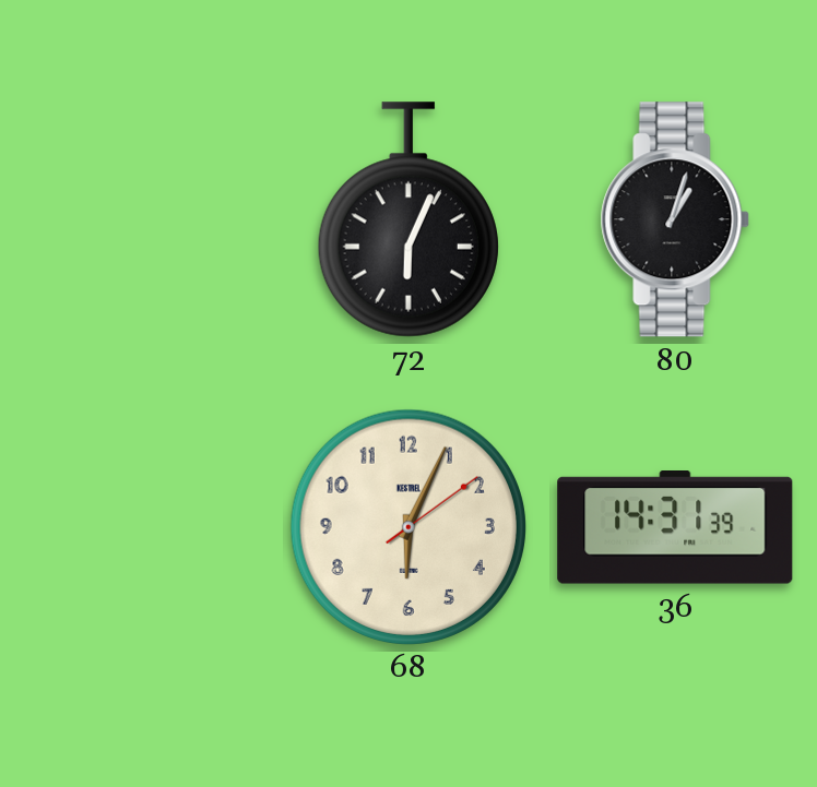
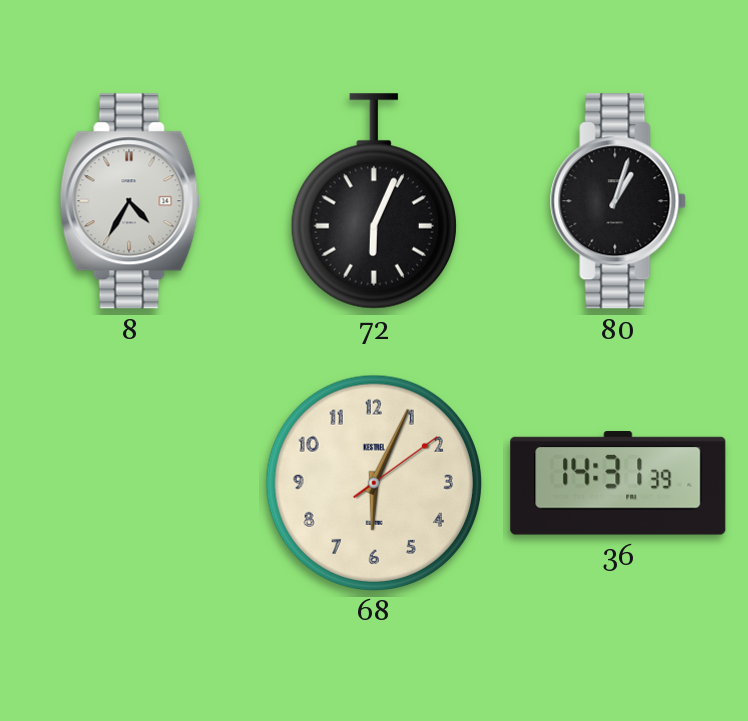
8: none -> 4:35 (130, 201)
